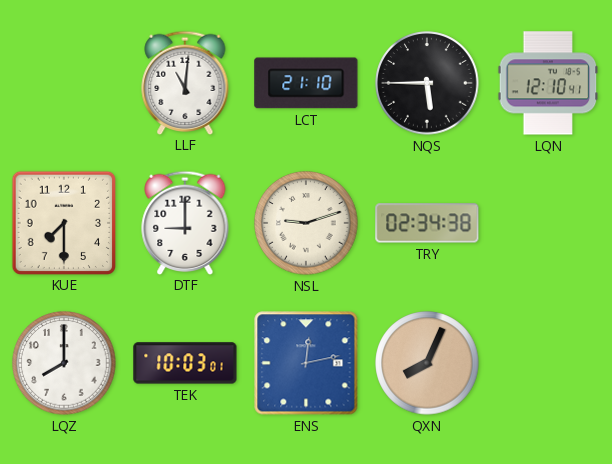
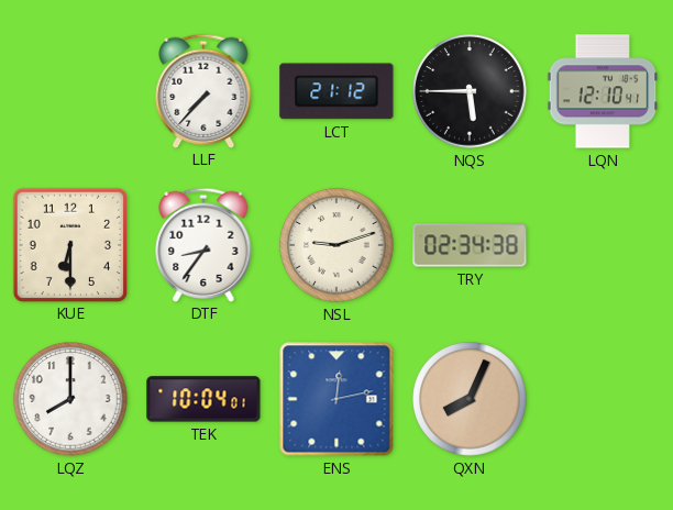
LLF: 11:01 -> 7:37 (203, 90)
LCT: 21:10 -> 21:12 (336, 91)
KUE: 7:30 -> 6:30 (69, 244)
DTF: 9:00 -> 8:36 (203, 244)
TEK: 10:03 -> 10:04 (203, 399)
